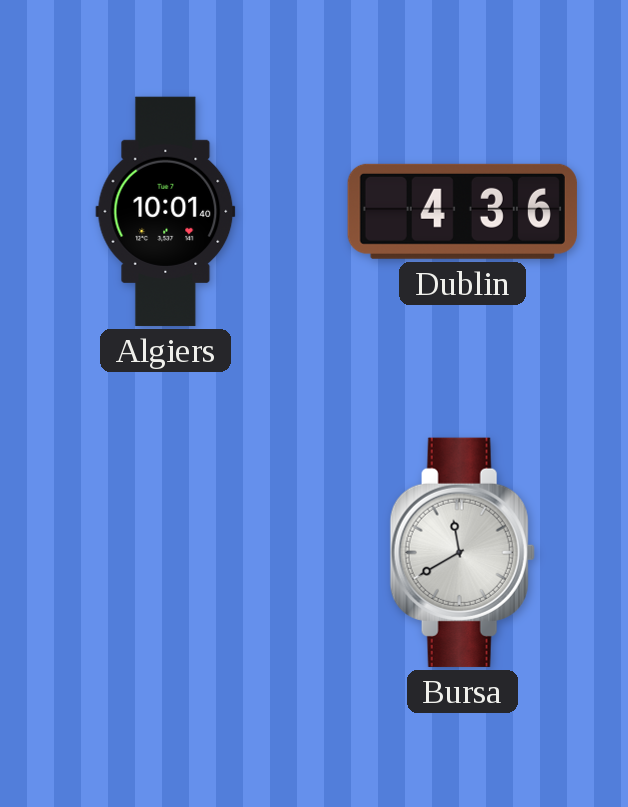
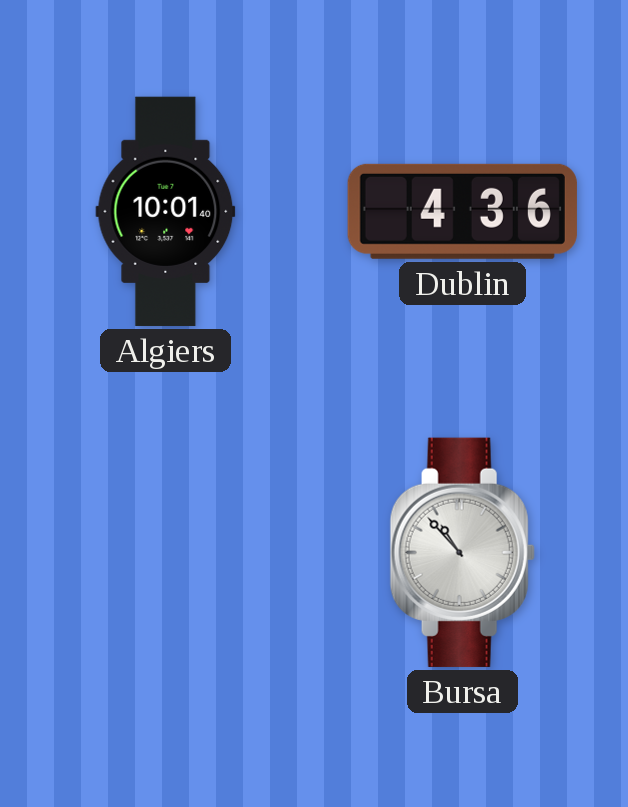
Bursa: 11:40 -> 10:53 (462, 552)
